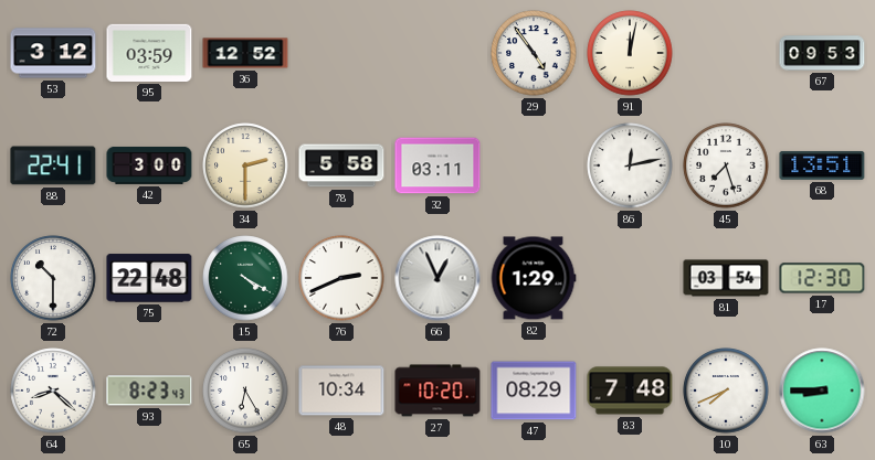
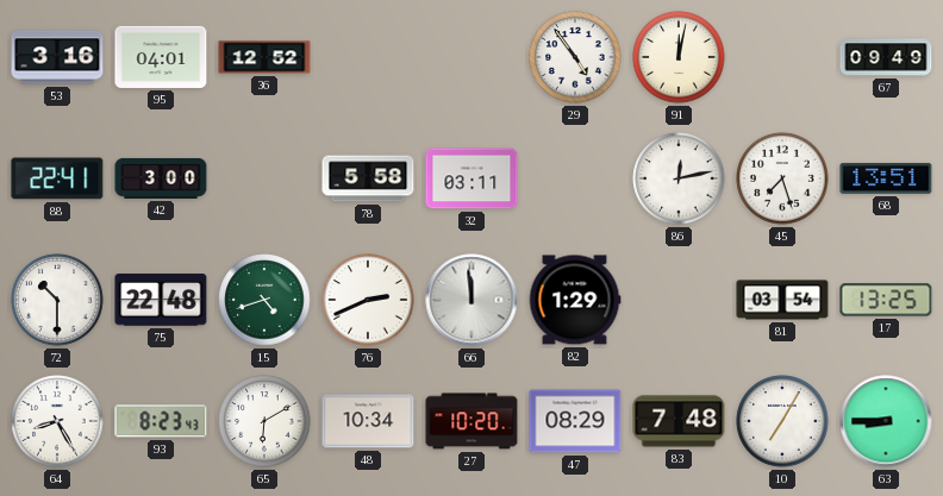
53: 3:12 -> 3:16 (57, 57)
95: 03:59 -> 04:01 (161, 57)
67: 09:53 -> 09:49 (886, 57)
34: 2:30 -> none (245, 165)
15: 4:20 -> 4:42 (264, 300)
66: 12:56 -> 11:59 (472, 300)
17: 12:30 -> 13:25 (886, 300)
64: 8:22 -> 8:25 (57, 421)
65: 6:25 -> 6:10 (264, 421)
10: 7:41 -> 7:05 (782, 421)
